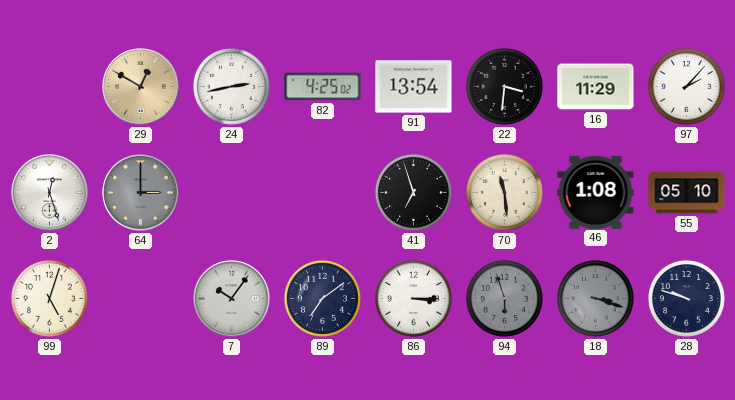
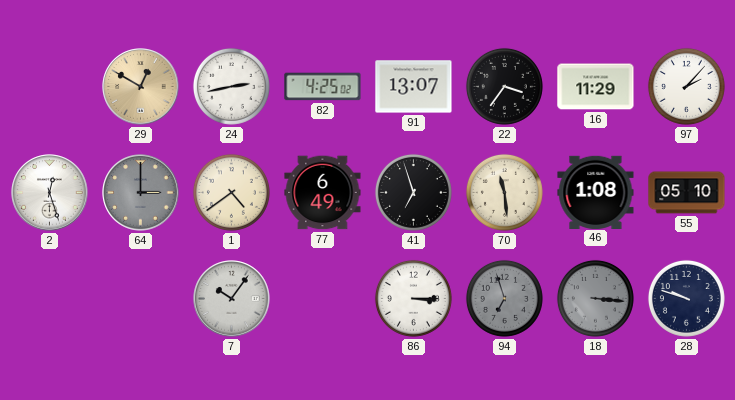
91: 13:54 -> 13:07 (414, 87)
22: 3:31 -> 3:36 (504, 86)
1: none -> 4:39 (231, 192)
77: none -> 6:49 (323, 193)
99: 5:03 -> none (49, 298)
89: 7:09 -> none (322, 298)
94: 5:57 -> 6:57 (504, 298)
18: 3:18 -> 3:16 (595, 298)
